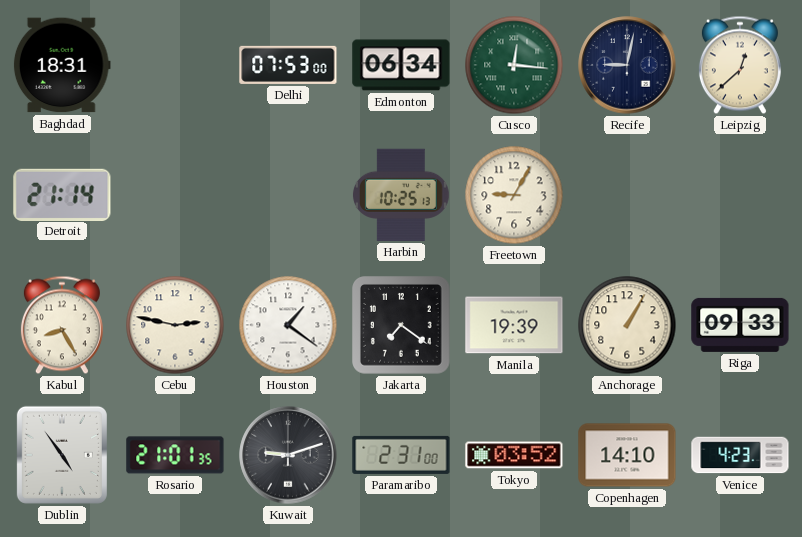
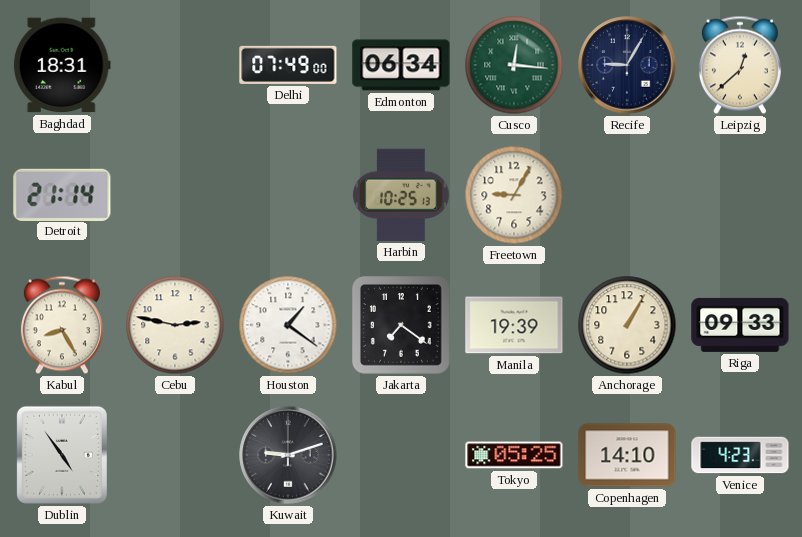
Delhi: 07:53 -> 07:49 (288, 65)
Recife: 9:02 -> 9:05 (627, 65)
Rosario: 21:01 -> none (175, 455)
Paramaribo: 2:31 -> none (401, 455)
Tokyo: 03:52 -> 05:25 (514, 455)
